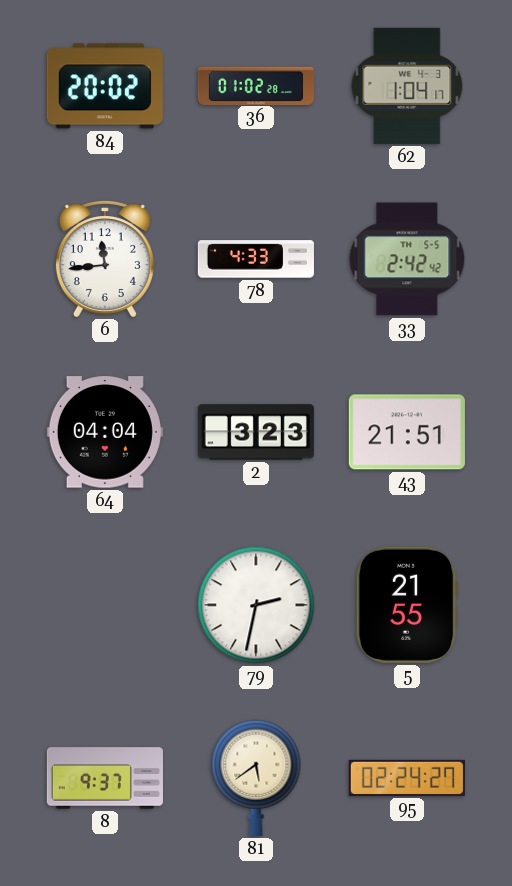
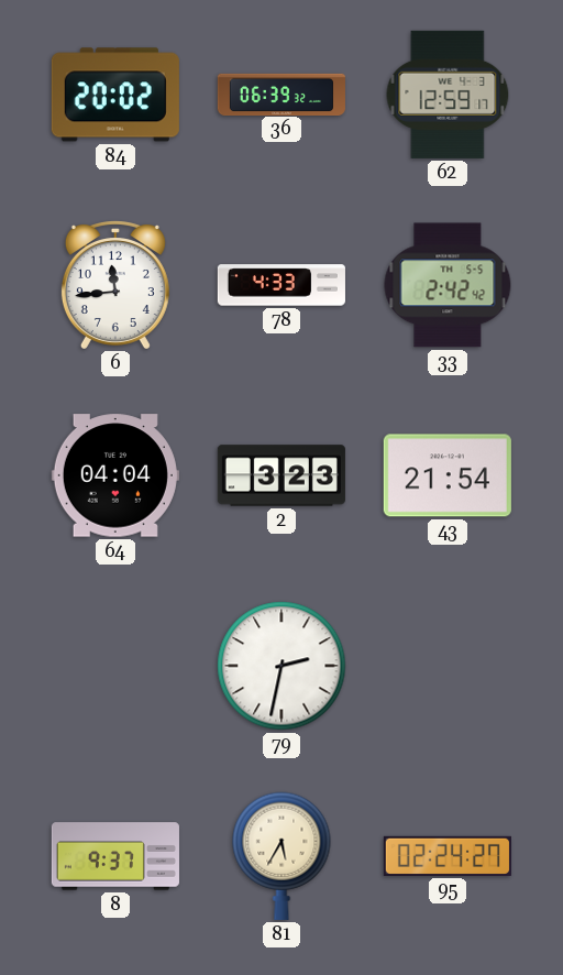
36: 01:02 -> 06:39 (281, 94)
62: 1:04 -> 12:59 (448, 95)
43: 21:51 -> 21:54 (448, 475)
5: 21:55 -> none (407, 605)
81: 5:39 -> 5:35 (281, 856)
